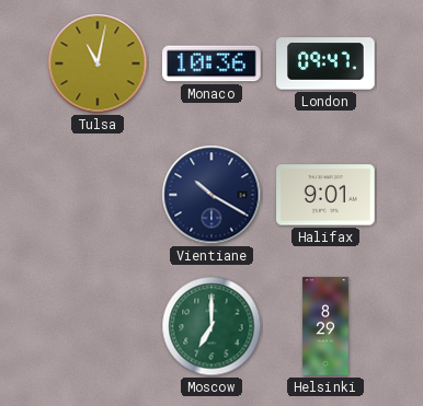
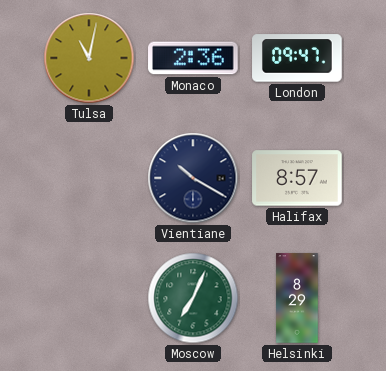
Monaco: 10:36 -> 2:36 (193, 58)
Halifax: 9:01 -> 8:57 (297, 178)
Moscow: 7:00 -> 7:04 (193, 298)
